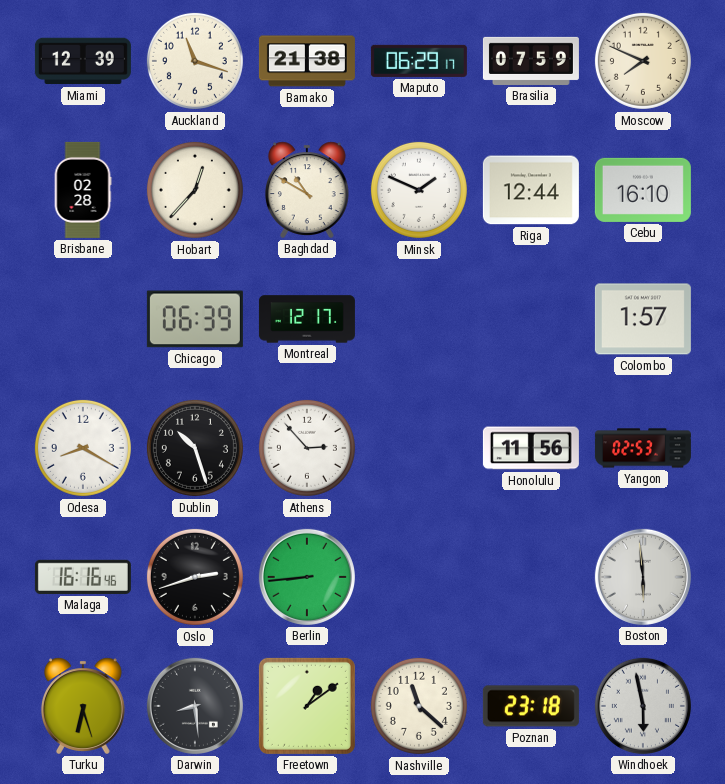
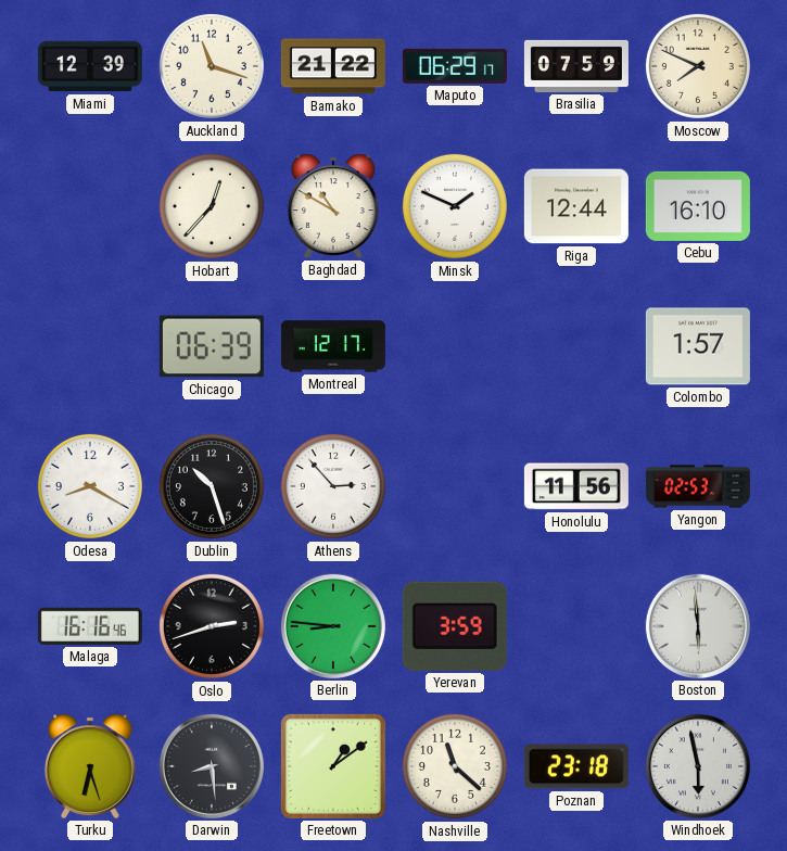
Bamako: 21:38 -> 21:22 (333, 66)
Brisbane: 02:28 -> none (83, 190)
Berlin: 8:44 -> 8:46 (333, 626)
Yerevan: none -> 3:59 (455, 626)
